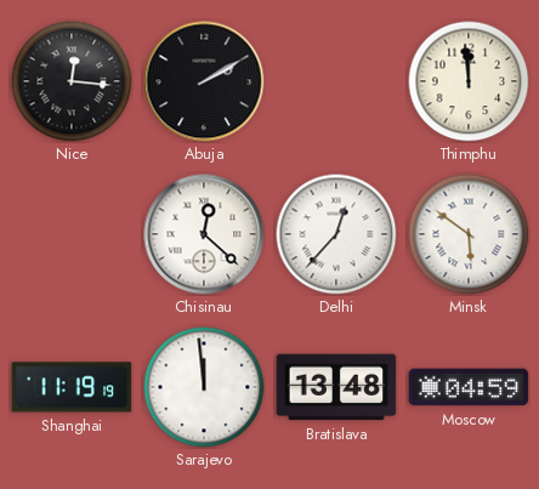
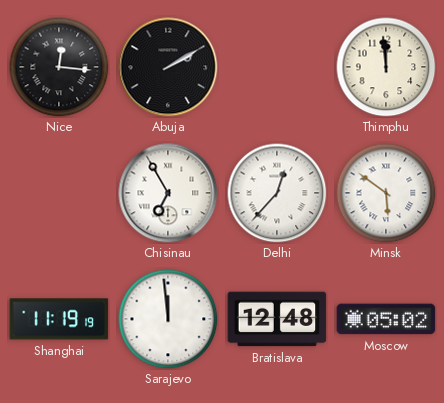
Chisinau: 12:22 -> 6:55 (168, 193)
Bratislava: 13:48 -> 12:48 (277, 319)
Moscow: 04:59 -> 05:02 (386, 319)
